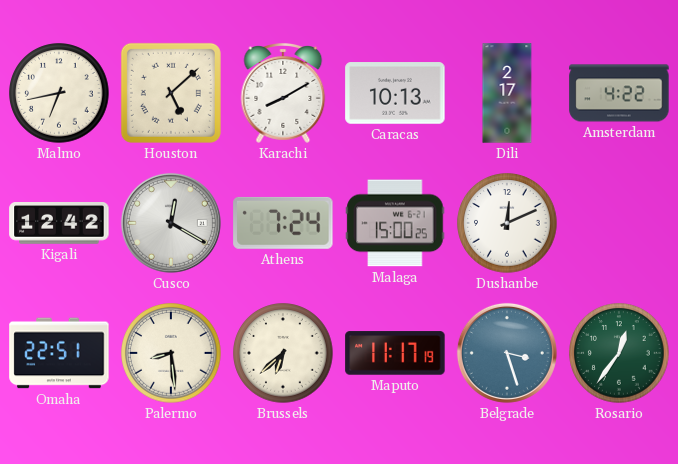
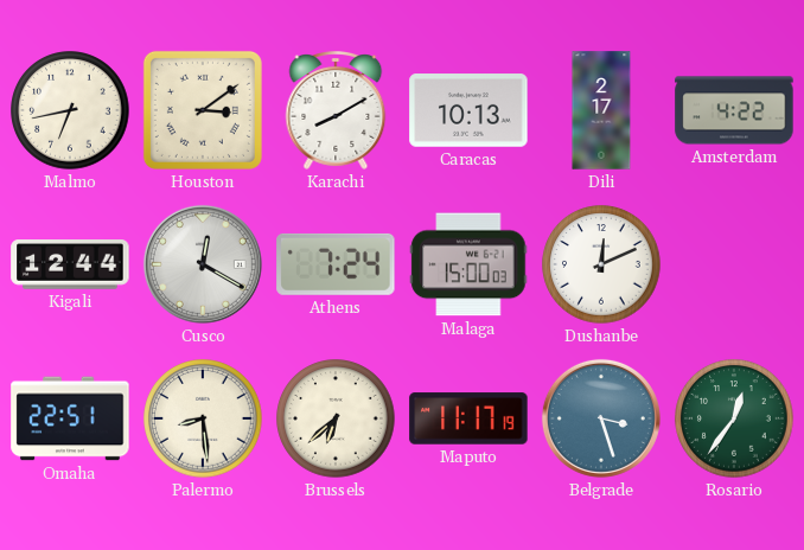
Houston: 5:08 -> 3:09 (203, 110)
Kigali: 12:42 -> 12:44 (70, 264)
Malaga: 15:00:25 -> 15:00:03 (468, 264)
